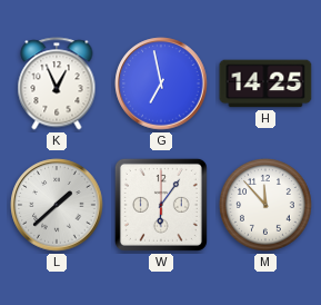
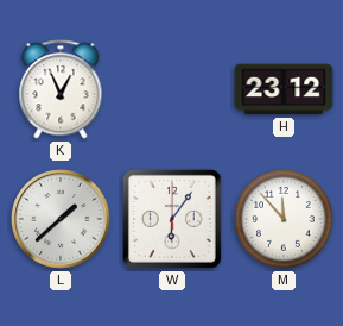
G: 6:58 -> none (161, 83)
H: 14:25 -> 23:12 (284, 89)
